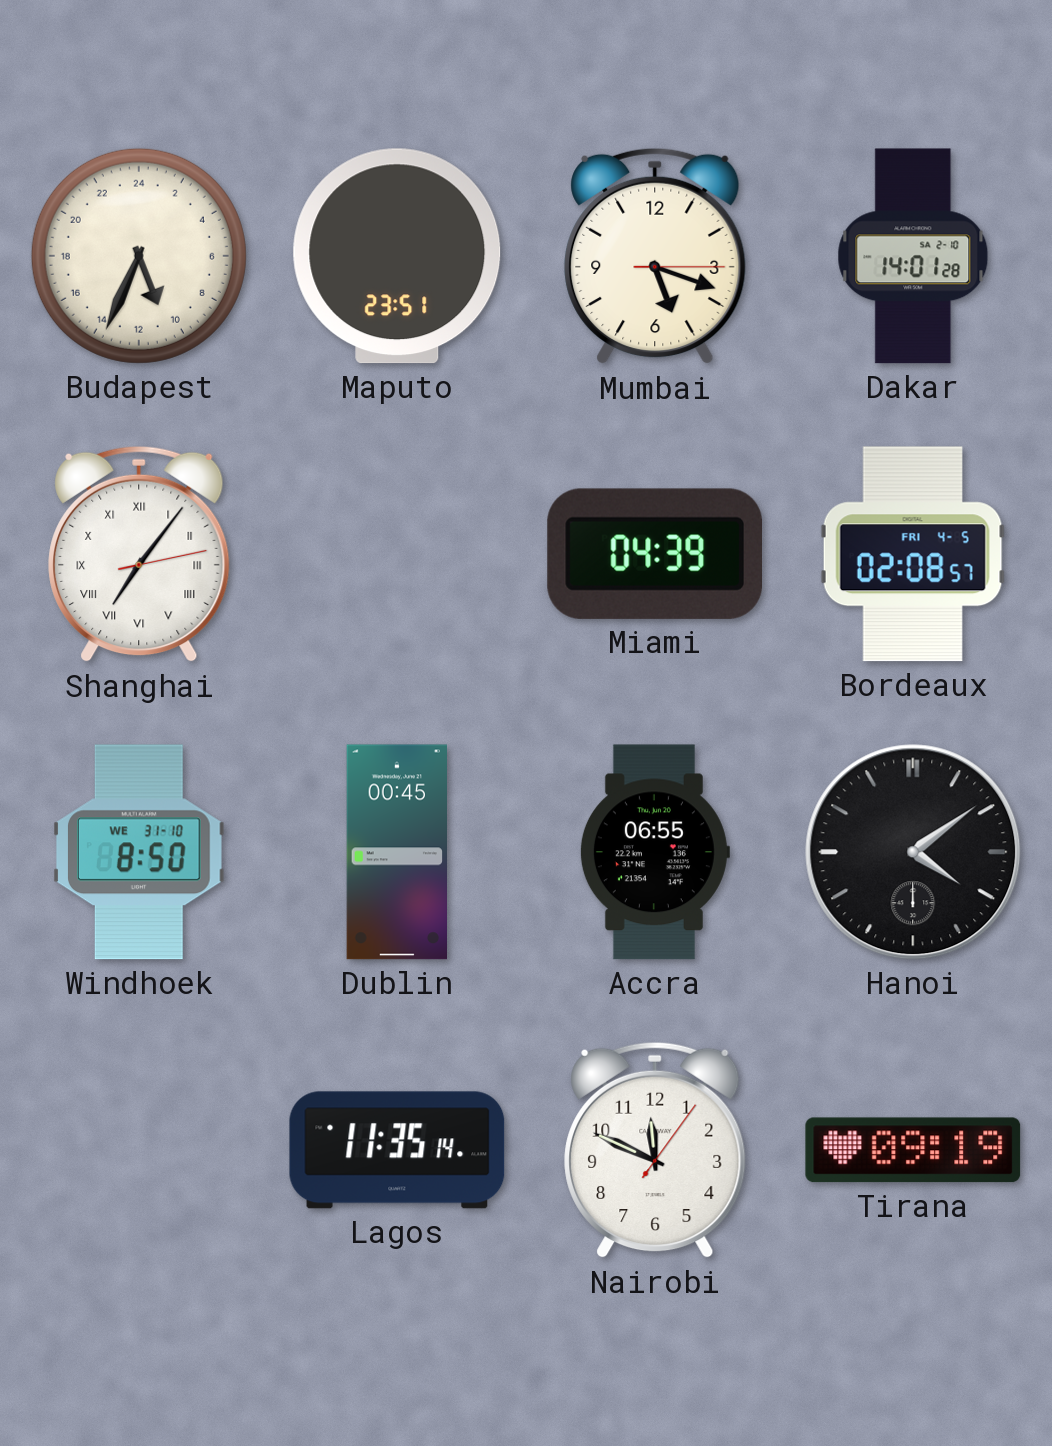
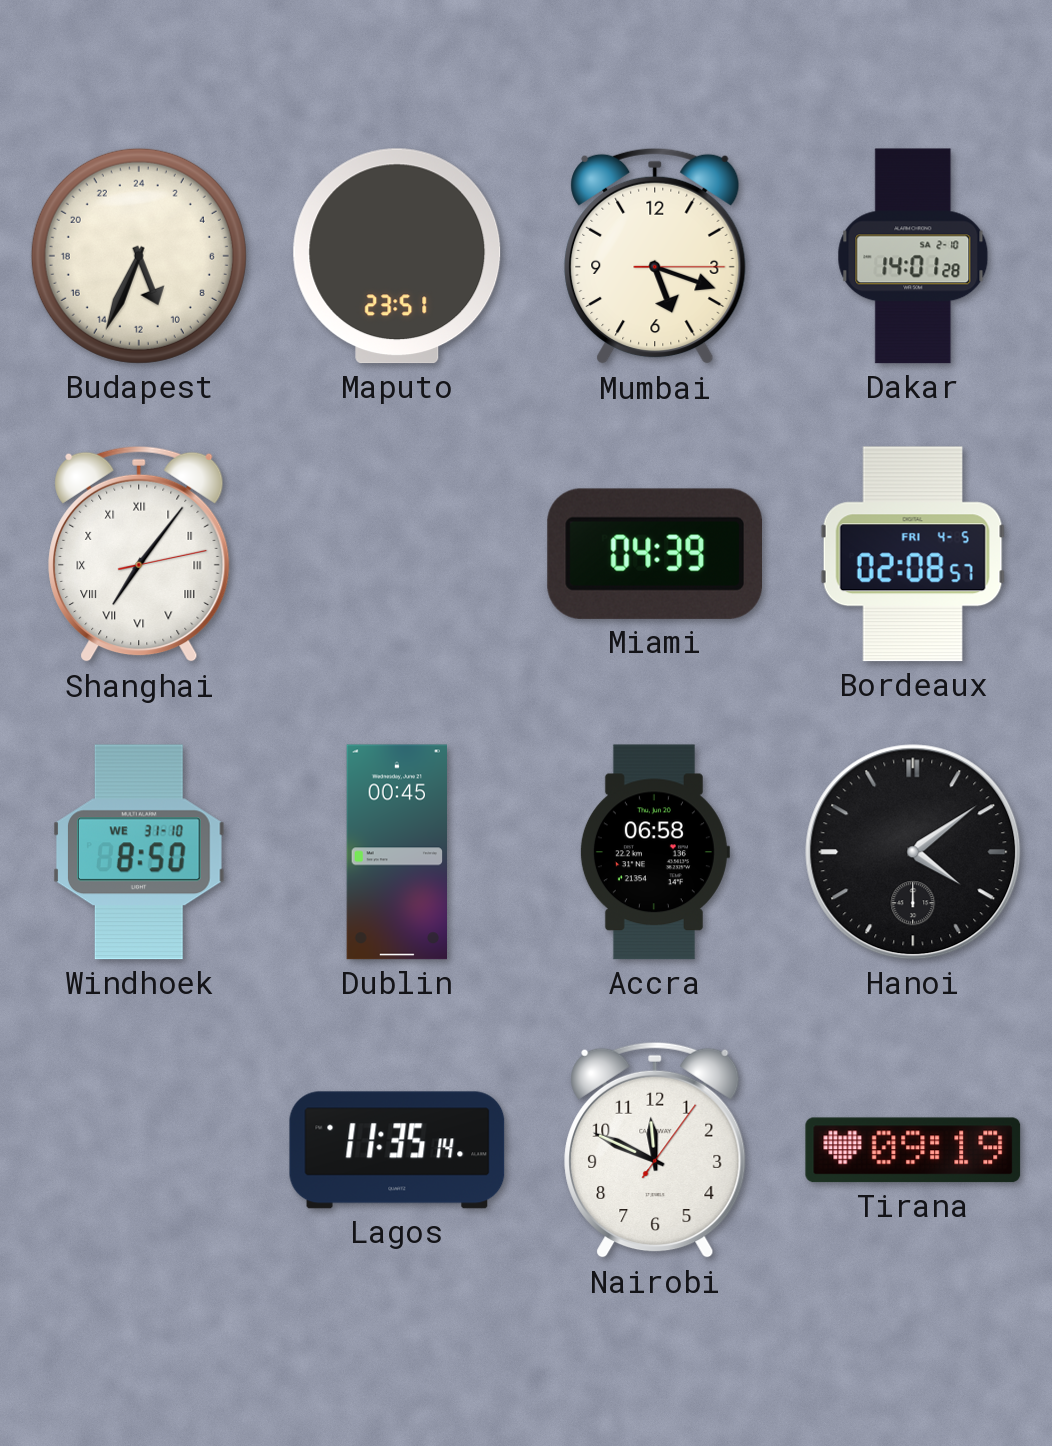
Accra: 06:55 -> 06:58 (654, 852)
